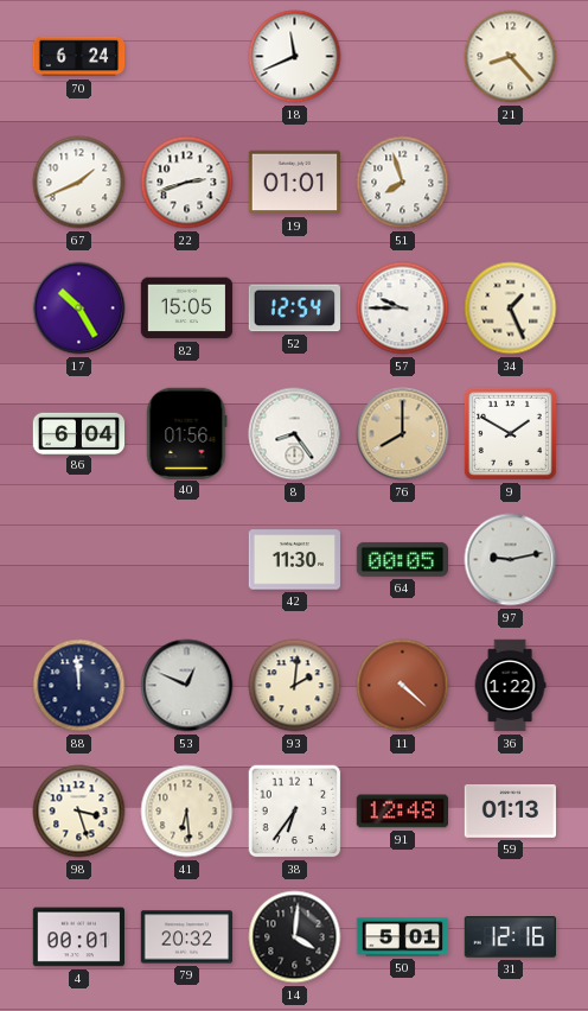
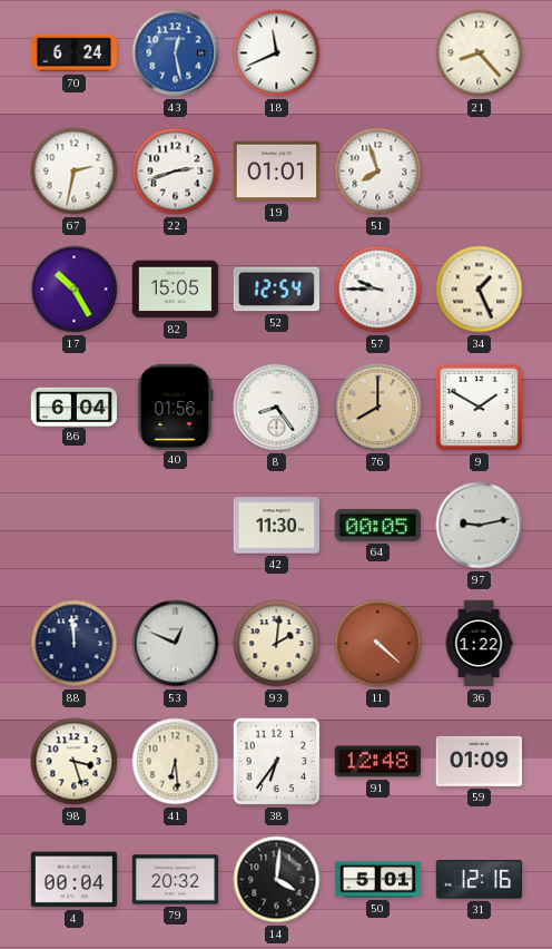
43: none -> 12:28 (176, 53)
67: 1:41 -> 2:32 (75, 172)
59: 01:13 -> 01:09 (479, 761)
4: 00:01 -> 00:04 (75, 880)
